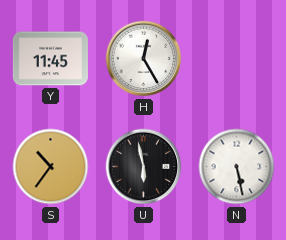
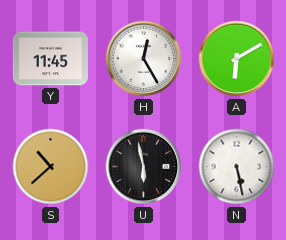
A: none -> 6:10 (237, 59)
S: 10:36 -> 10:38 (51, 167)
